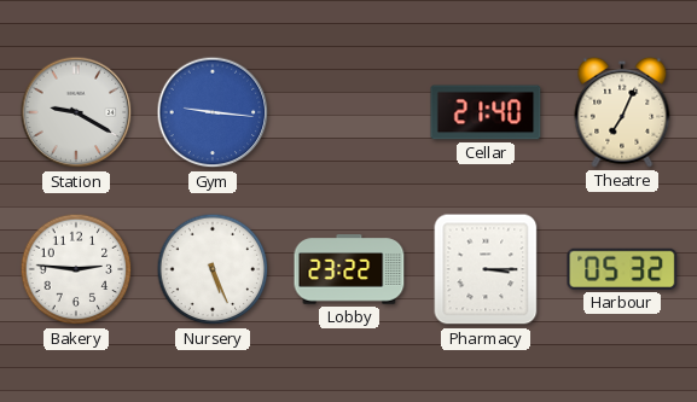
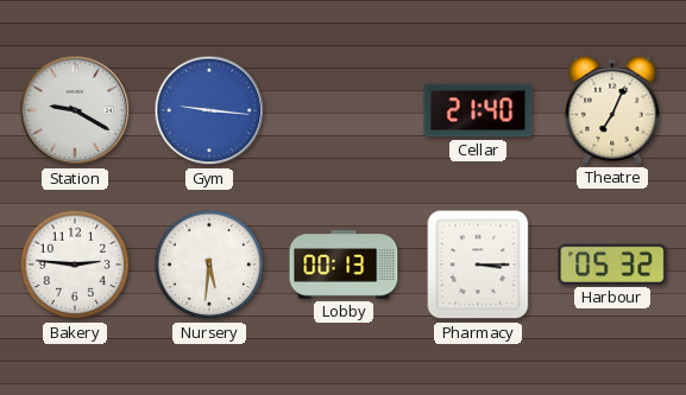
Nursery: 5:26 -> 5:31 (209, 265)
Lobby: 23:22 -> 00:13 (344, 265)
